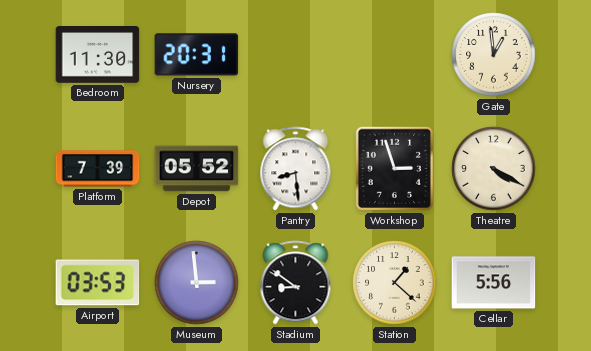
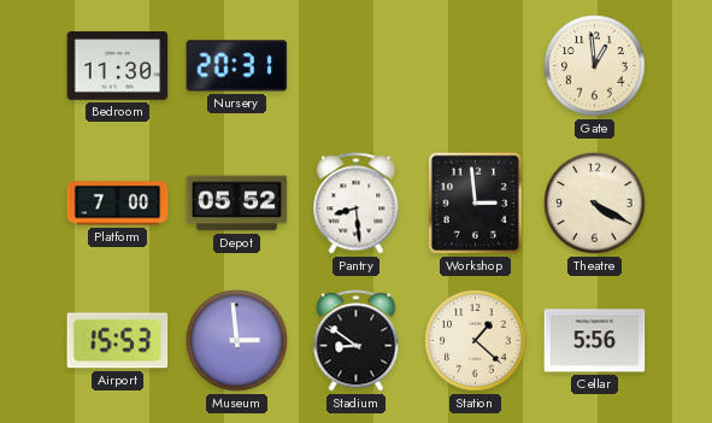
Platform: 7:39 -> 7:00 (118, 204)
Workshop: 2:57 -> 2:59 (475, 202)
Airport: 03:53 -> 15:53 (118, 341)
